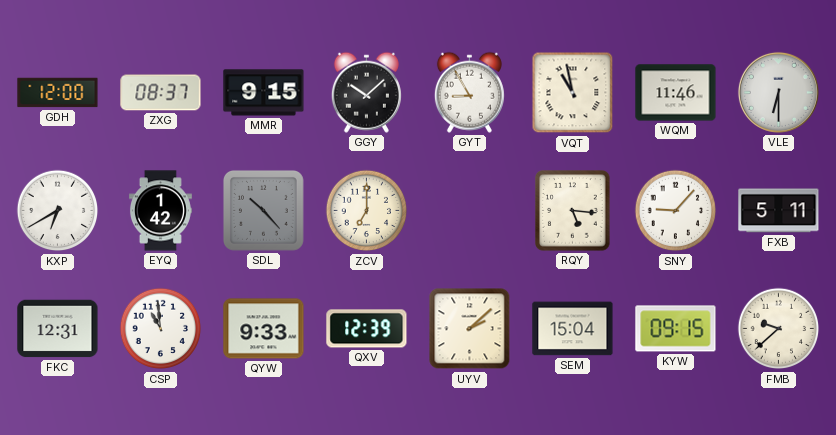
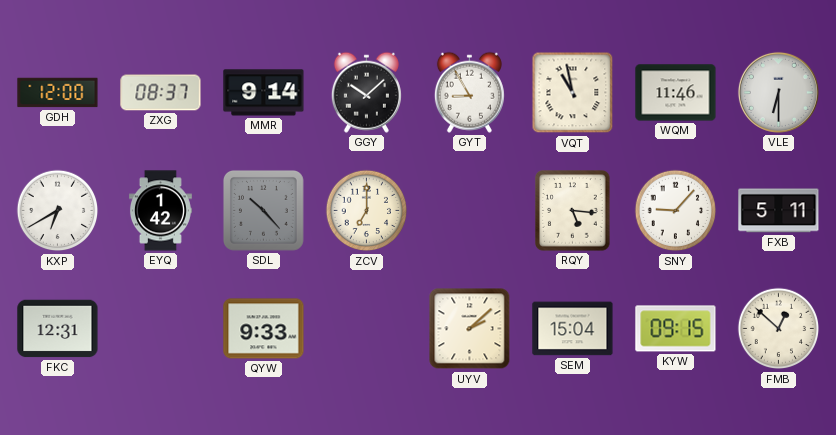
MMR: 9:15 -> 9:14 (264, 93)
CSP: 10:59 -> none (161, 329)
QXV: 12:39 -> none (367, 329)
FMB: 9:38 -> 12:52 (779, 329)
